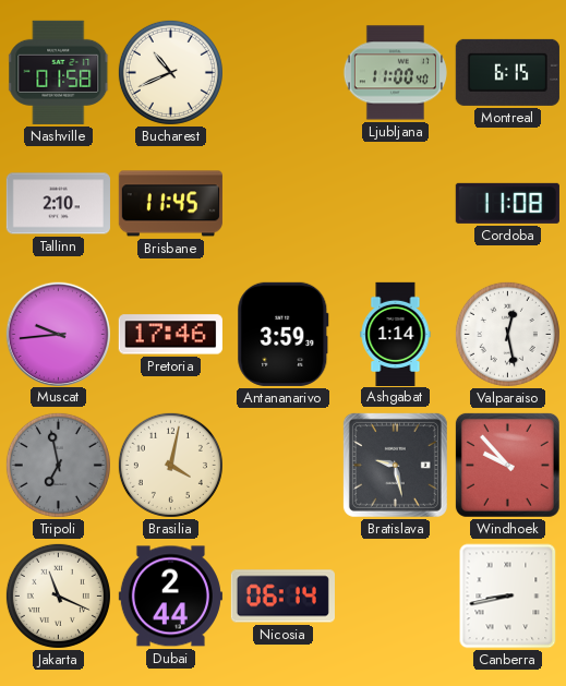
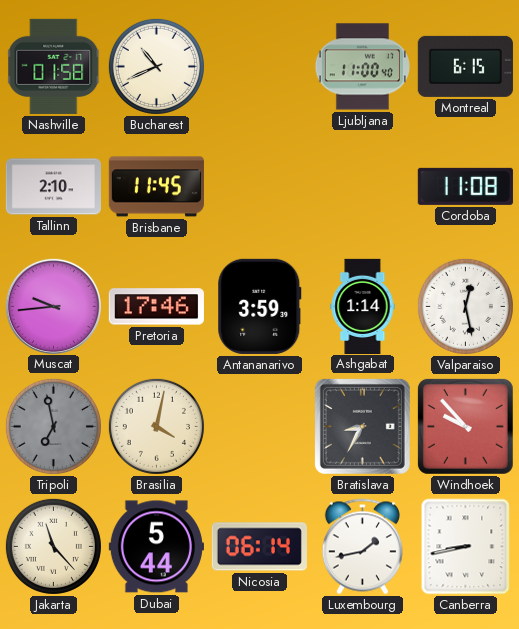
Bratislava: 9:28 -> 8:35 (362, 426)
Jakarta: 11:19 -> 11:23 (53, 546)
Dubai: 2:44 -> 5:44 (156, 547)
Luxembourg: none -> 1:43 (362, 547)
